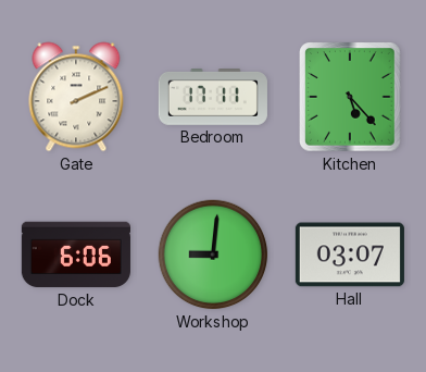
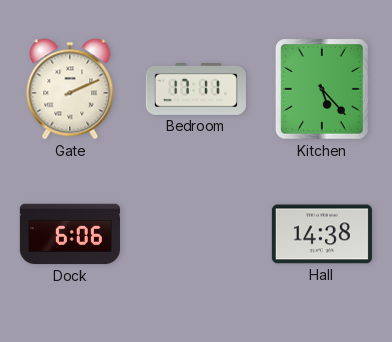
Workshop: 9:01 -> none (213, 255)
Hall: 03:07 -> 14:38 (322, 234)
